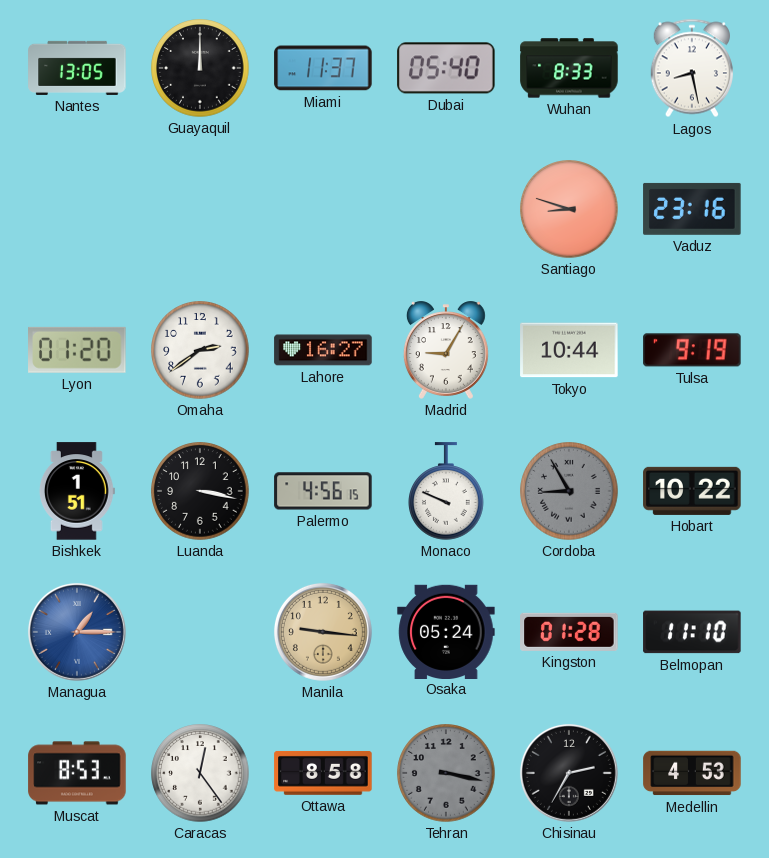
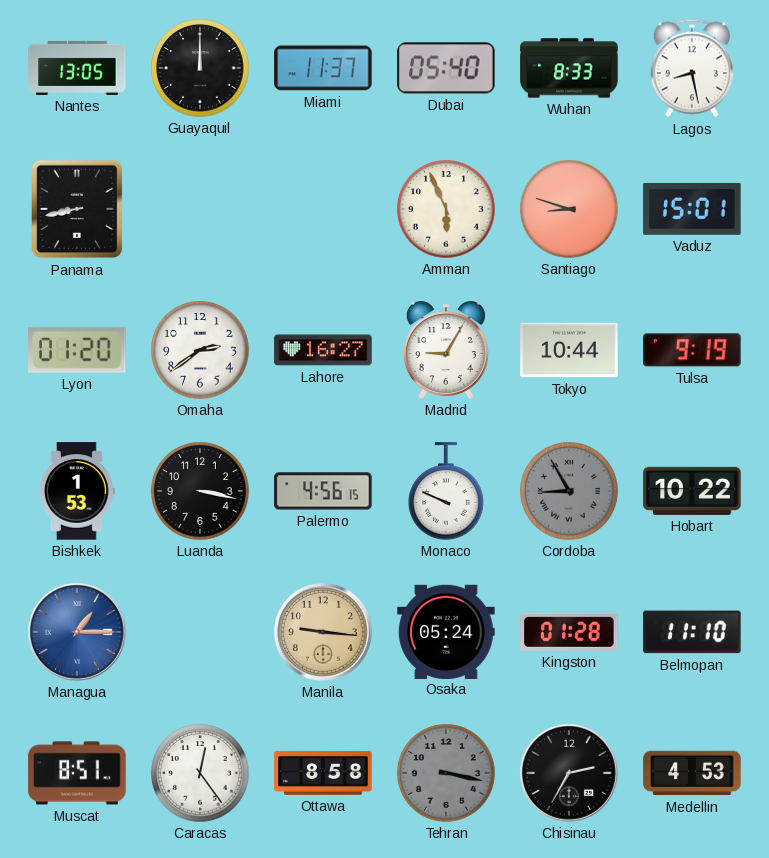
Panama: none -> 8:43 (77, 209)
Amman: none -> 5:56 (446, 209)
Vaduz: 23:16 -> 15:01 (692, 209)
Bishkek: 1:51 -> 1:53 (77, 491)
Muscat: 8:53 -> 8:51 (77, 773)
